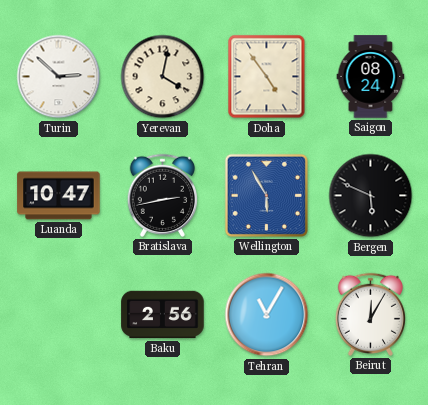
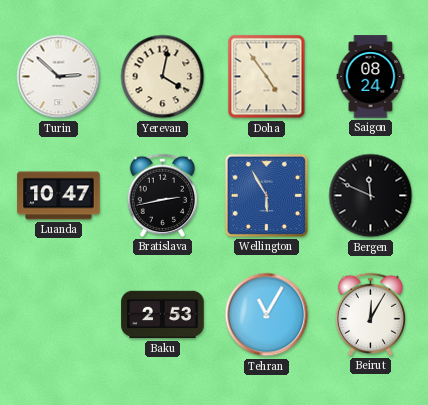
Bergen: 5:49 -> 11:49 (371, 196)
Baku: 2:56 -> 2:53 (163, 315)
